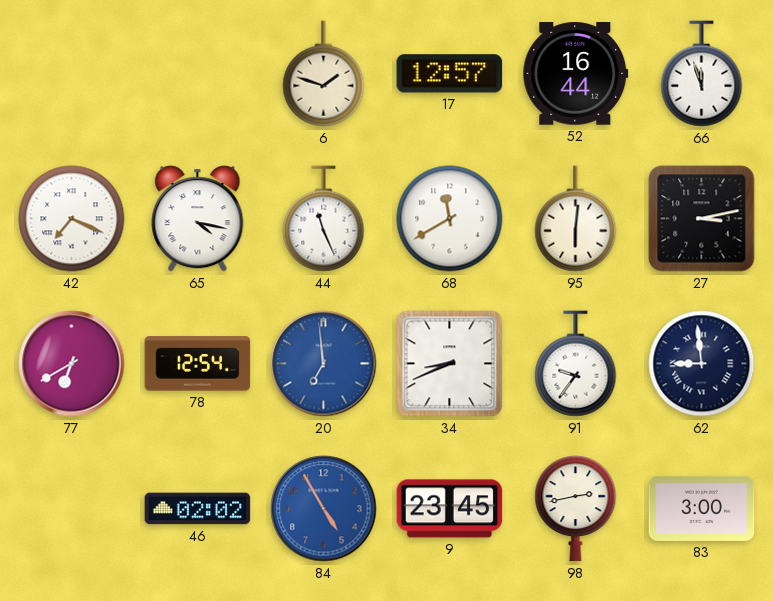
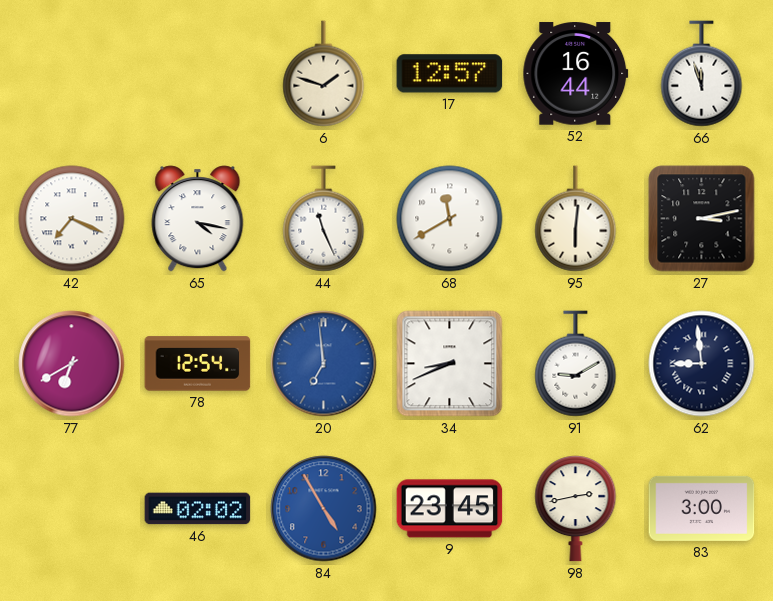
91: 9:36 -> 9:10 (576, 364)
